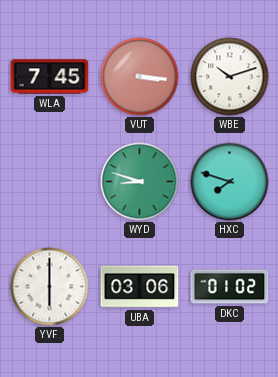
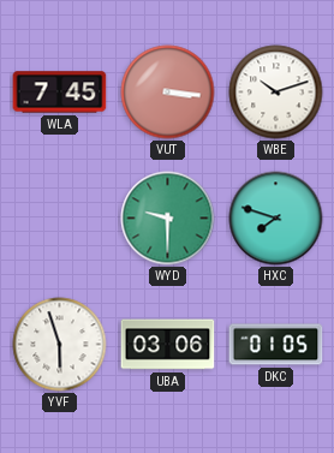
WYD: 8:48 -> 9:30 (168, 219)
YVF: 6:00 -> 5:57 (60, 345)
DKC: 01:02 -> 01:05 (276, 345)
